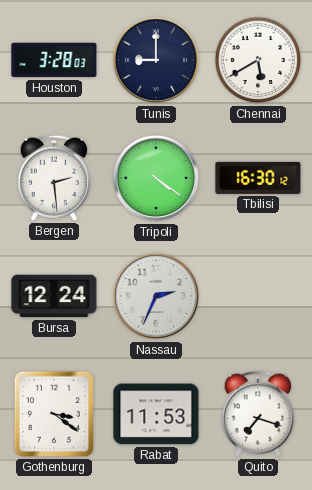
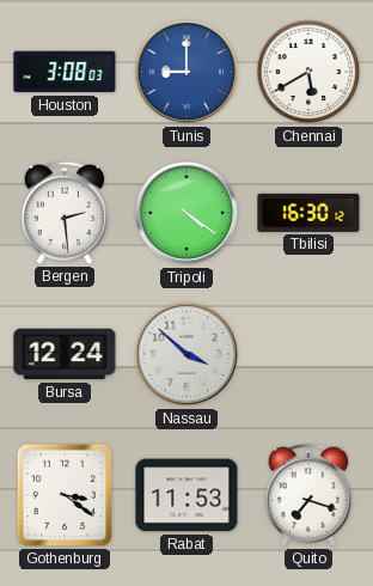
Houston: 3:28 -> 3:08 (65, 72)
Tunis dial: navy -> blue (186, 72)
Nassau: 2:34 -> 3:52 (186, 354)
